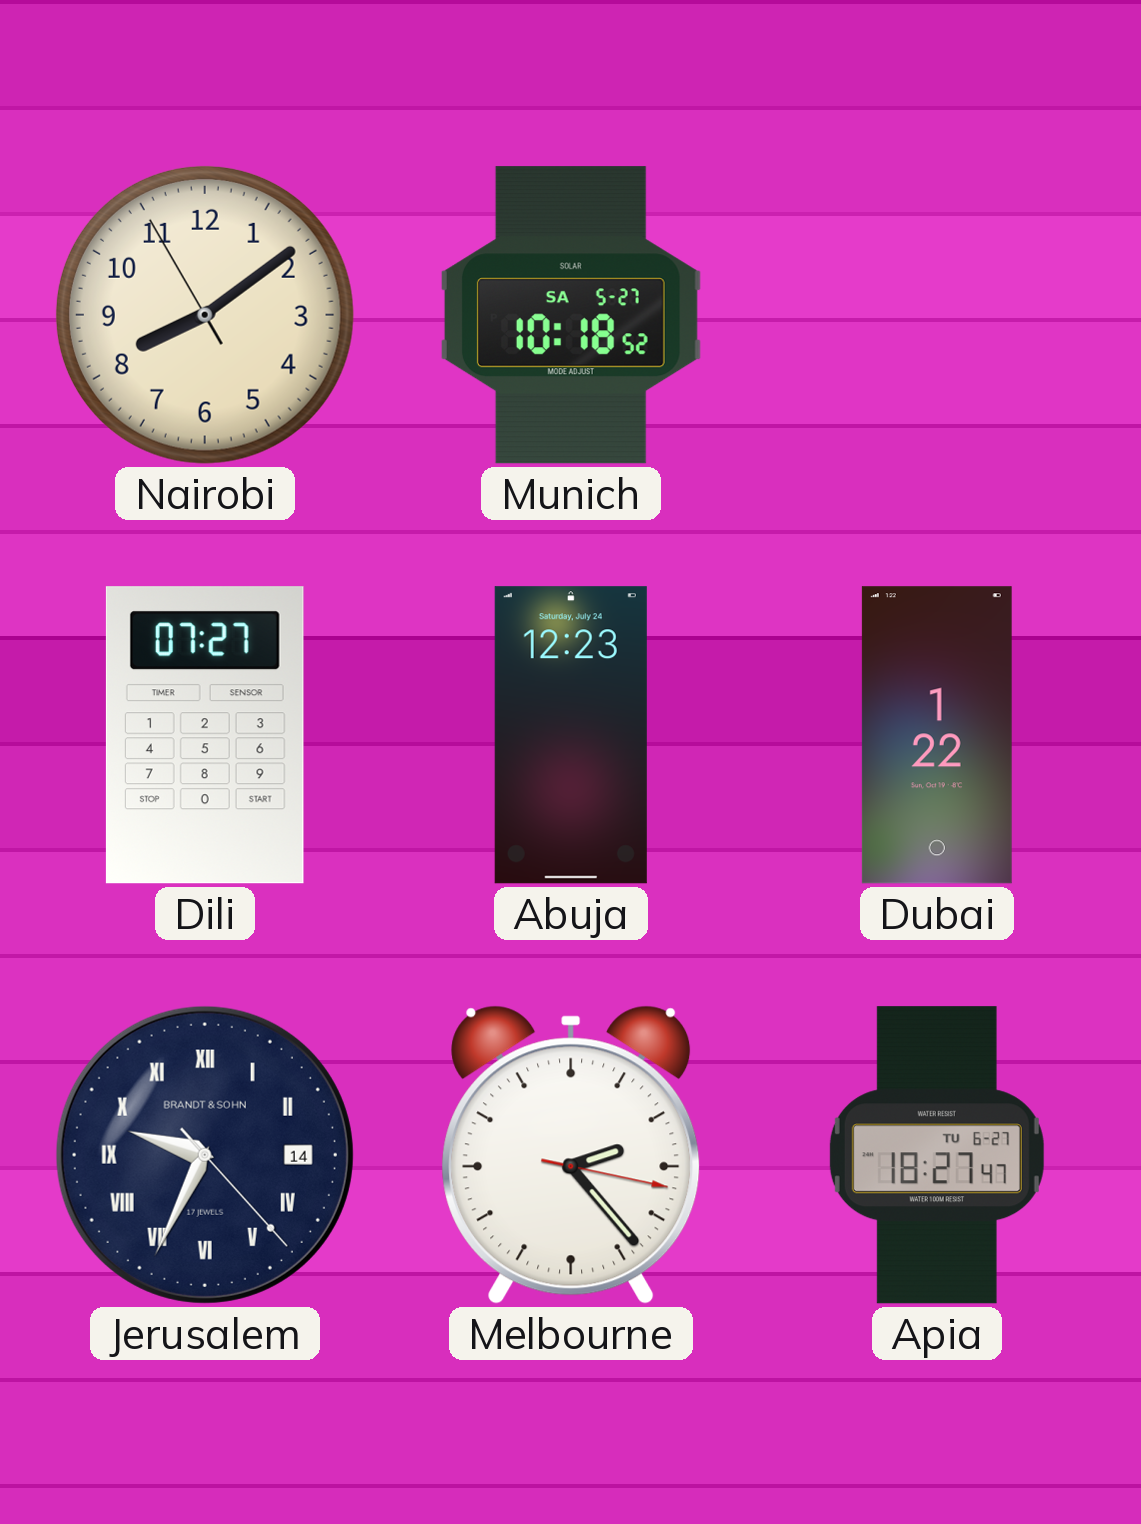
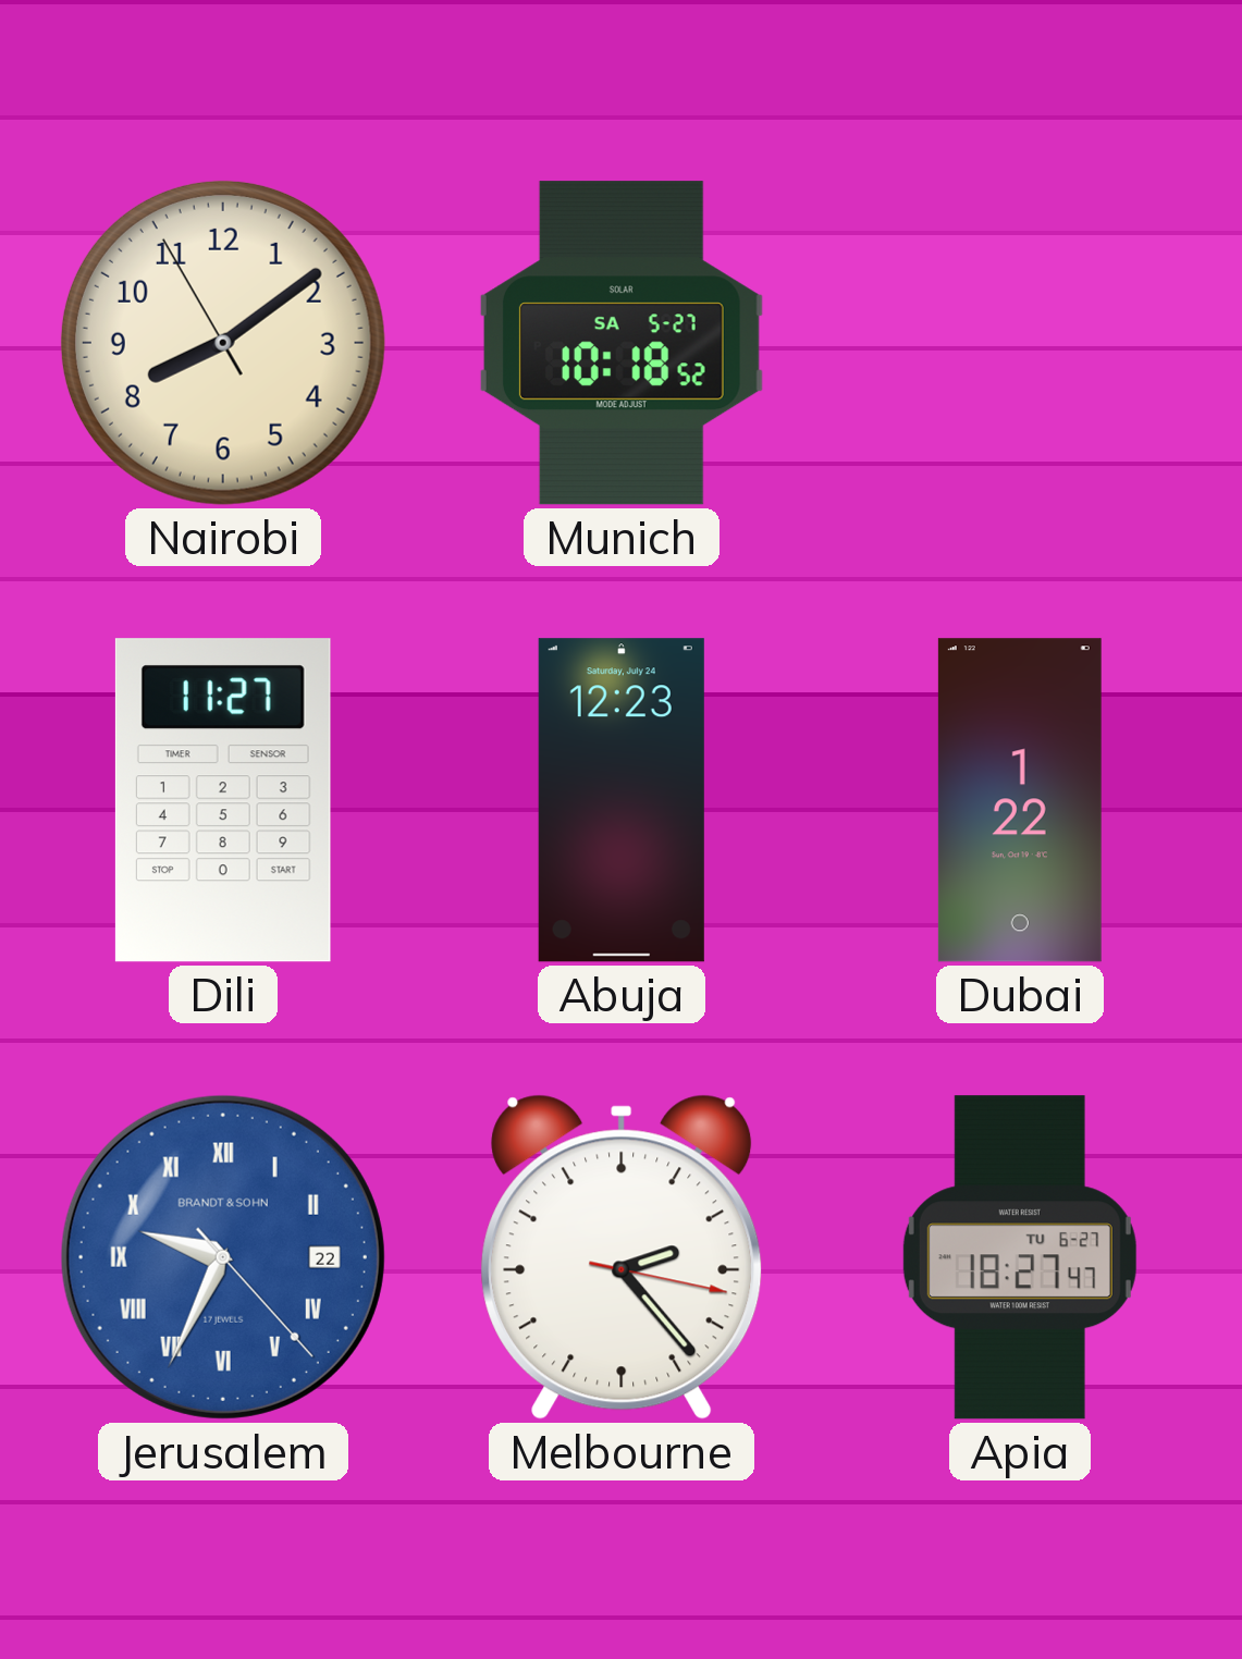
Dili: 07:27 -> 11:27 (223, 800)
Jerusalem date: 14 -> 22 (223, 1257)
Jerusalem dial: navy -> blue (223, 1257)
